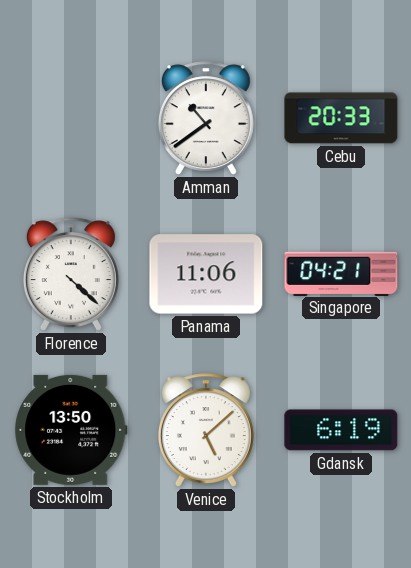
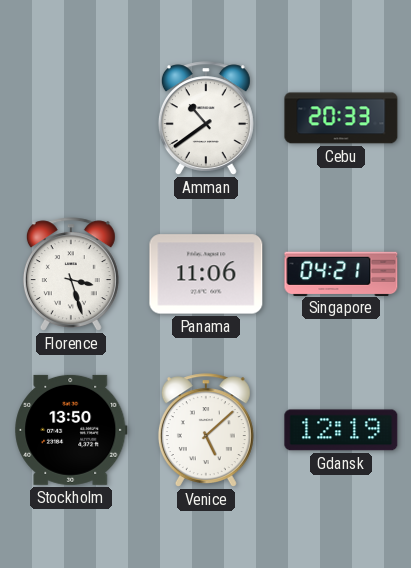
Florence: 4:22 -> 3:27 (71, 274)
Gdansk: 6:19 -> 12:19 (341, 430)
